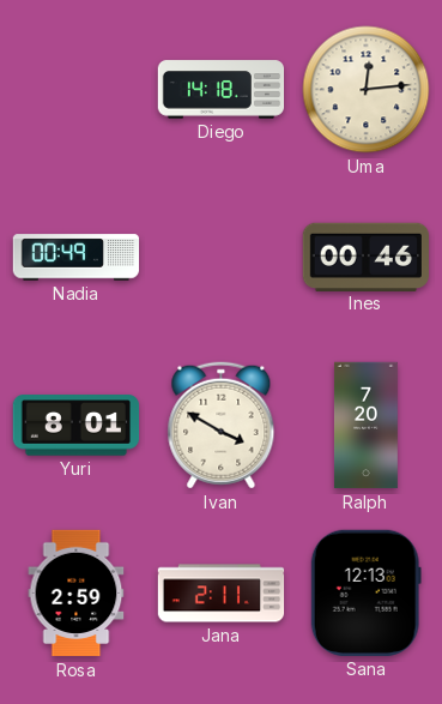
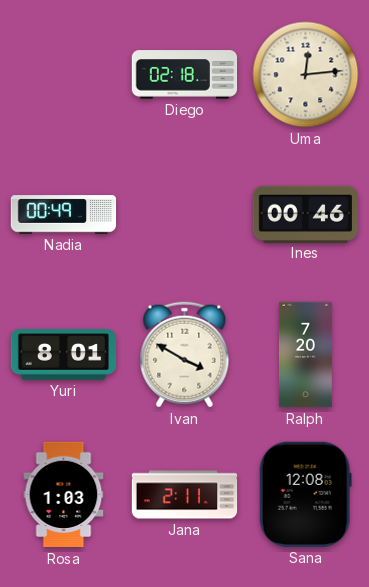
Diego: 14:18 -> 02:18 (185, 75)
Rosa: 2:59 -> 1:03 (64, 495)
Sana: 12:13 -> 12:08 (305, 494)
